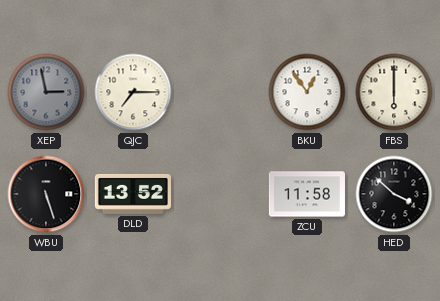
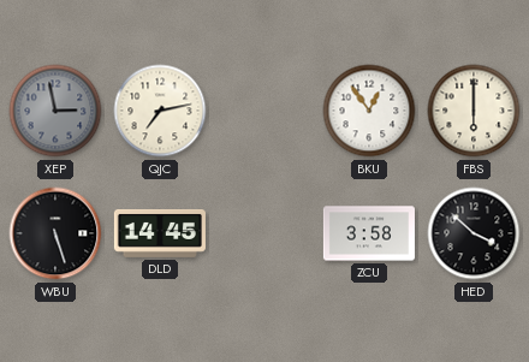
QJC: 7:15 -> 7:13 (160, 111)
DLD: 13:52 -> 14:45 (160, 233)
ZCU: 11:58 -> 3:58 (369, 233)
